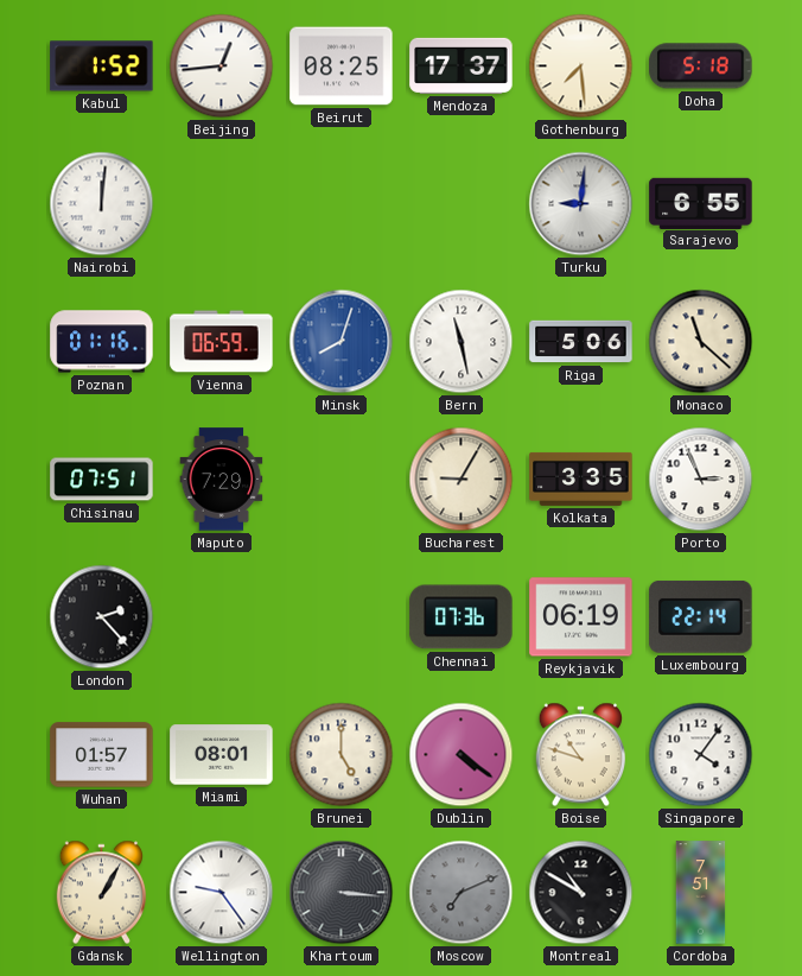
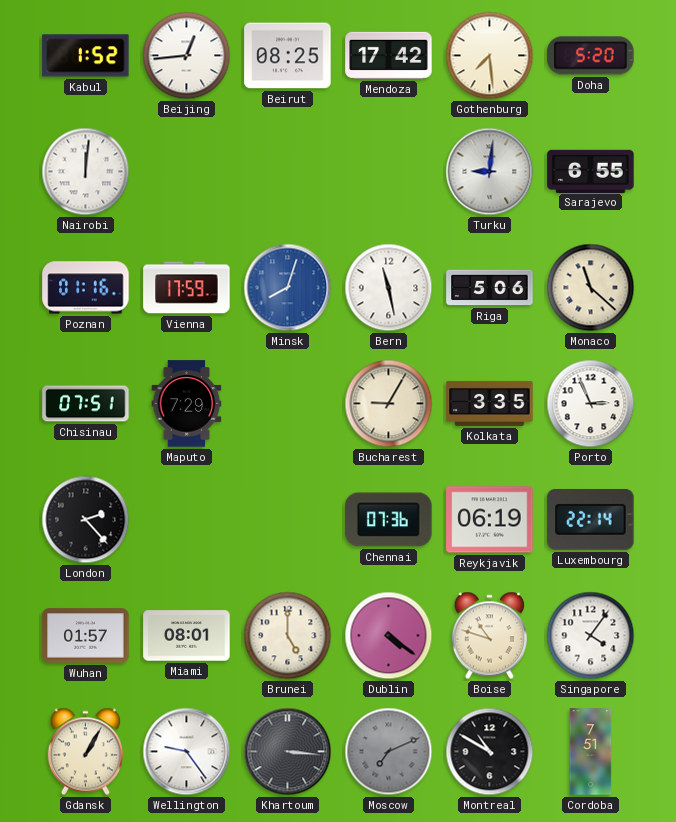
Mendoza: 17:37 -> 17:42 (389, 55)
Doha: 5:18 -> 5:20 (591, 56)
Vienna: 06:59 -> 17:59 (187, 288)
